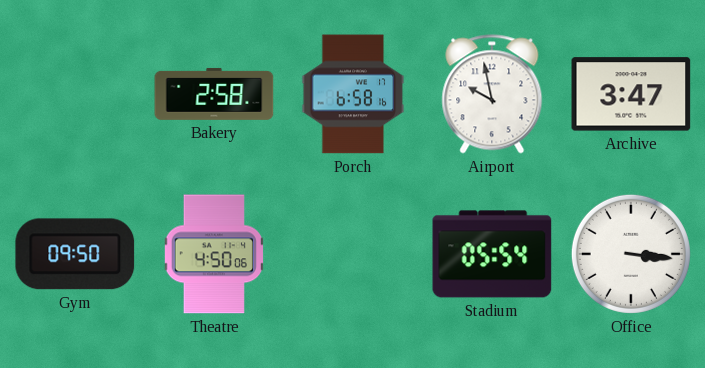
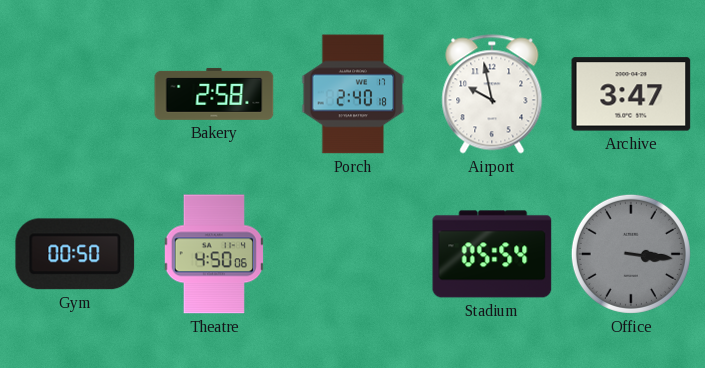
Porch: 6:58 -> 2:40 (353, 94)
Gym: 09:50 -> 00:50 (75, 254)
Office dial: white -> grey (631, 254)
